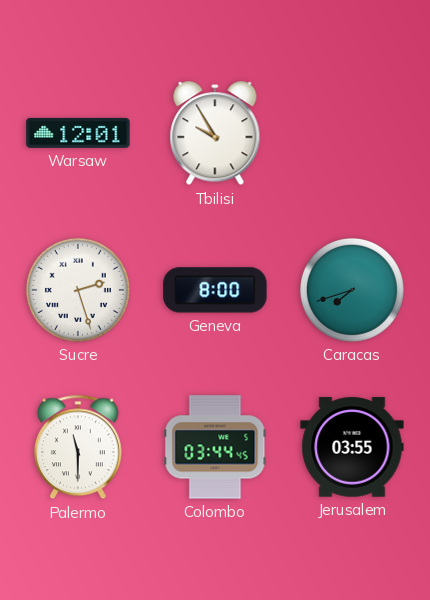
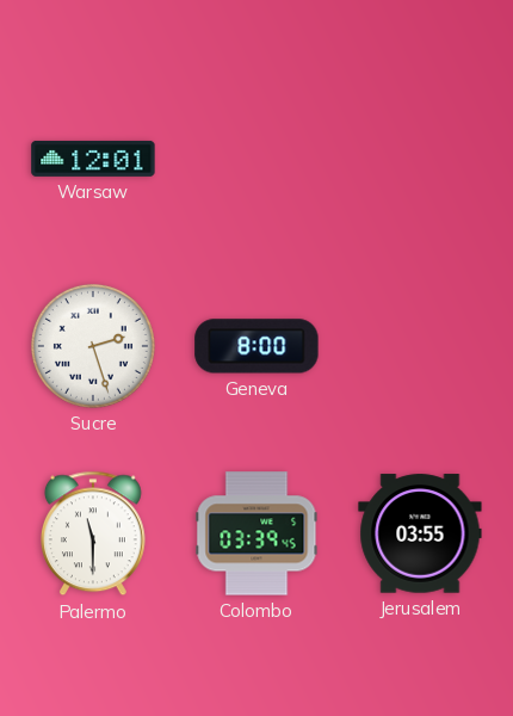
Tbilisi: 9:55 -> none (215, 134)
Caracas: 7:42 -> none (352, 290)
Colombo: 03:44 -> 03:39 (256, 533)
